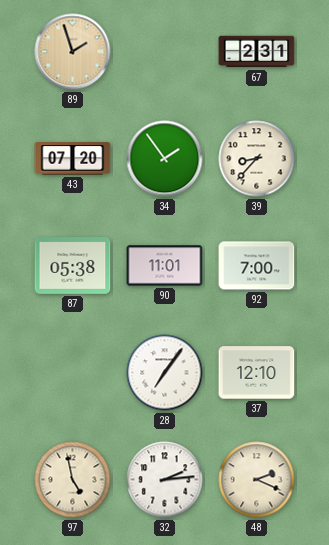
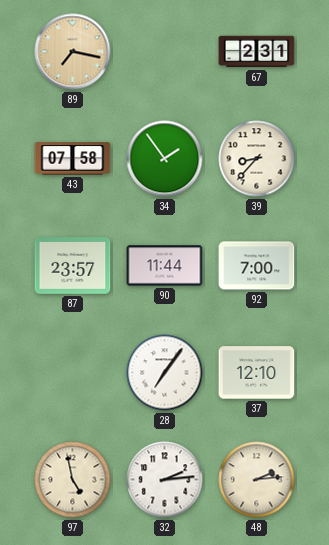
89: 1:57 -> 7:17 (73, 52)
43: 07:20 -> 07:58 (73, 159)
87: 05:38 -> 23:57 (73, 266)
90: 11:01 -> 11:44 (165, 266)
48: 2:19 -> 2:14 (257, 480)
